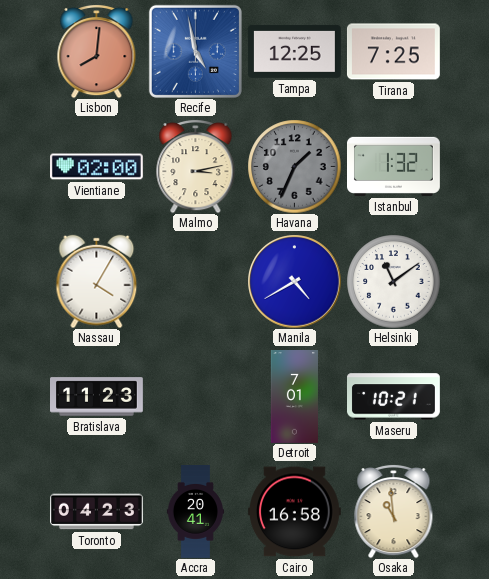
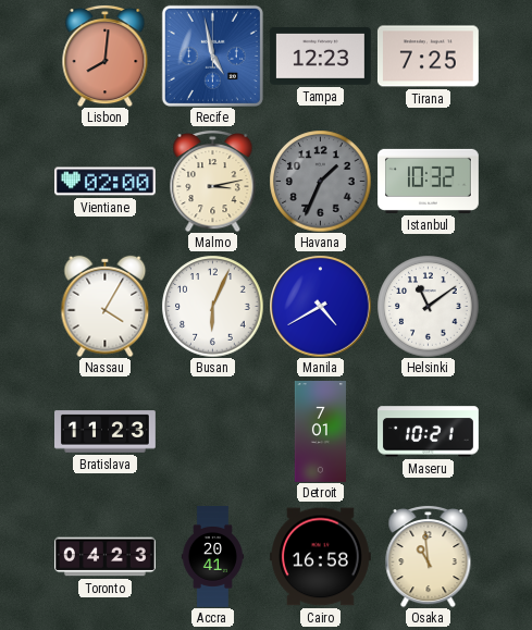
Tampa: 12:25 -> 12:23 (320, 55)
Istanbul: 1:32 -> 10:32 (429, 181)
Busan: none -> 6:04 (212, 306)
